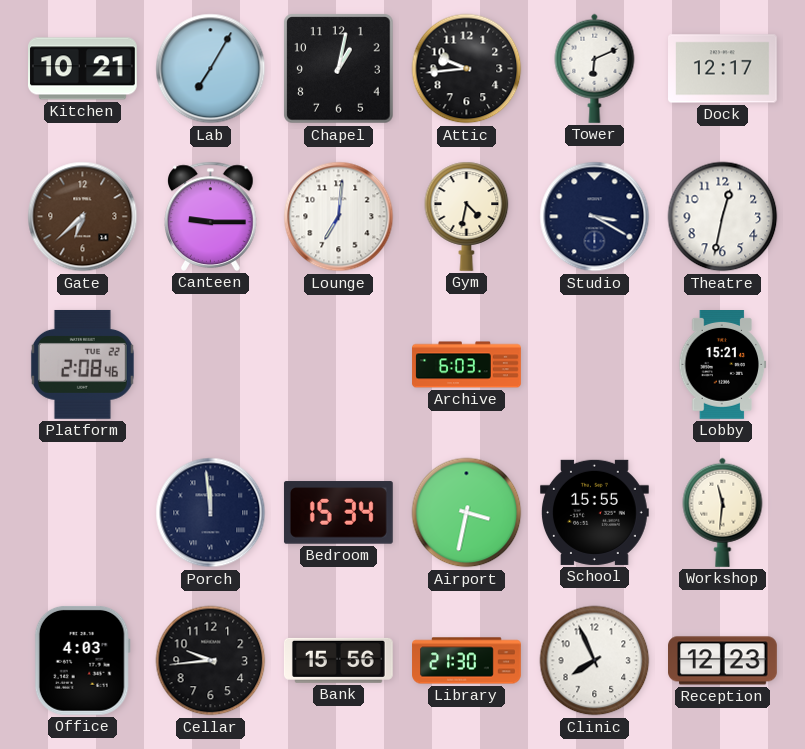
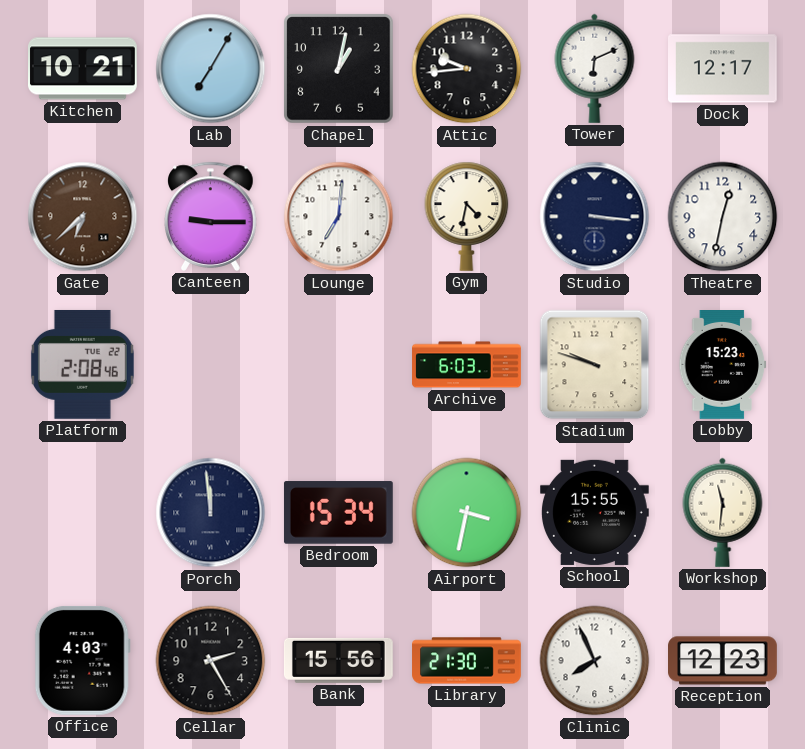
Studio: 3:20 -> 3:16 (595, 217)
Stadium: none -> 9:48 (595, 365)
Lobby: 15:21 -> 15:23 (723, 365)
Cellar: 9:44 -> 2:25 (211, 661)
